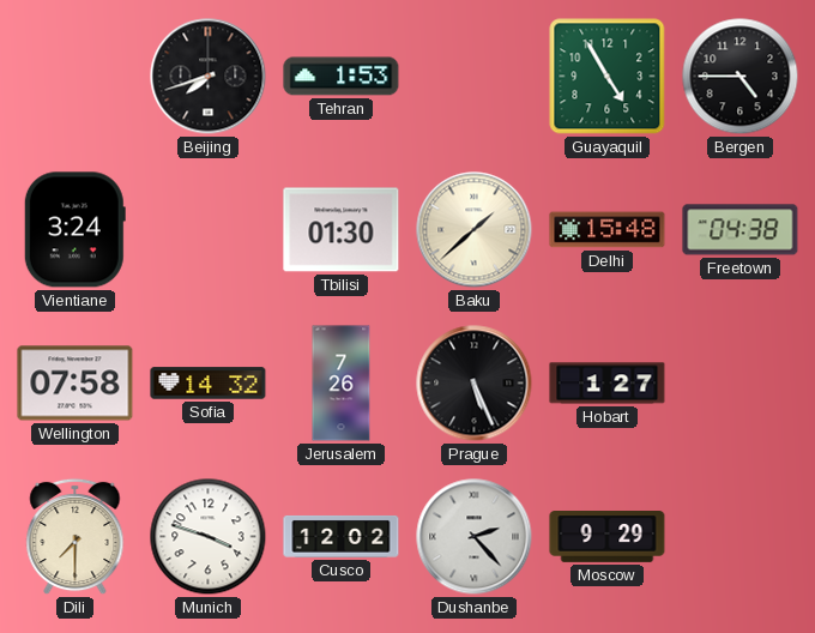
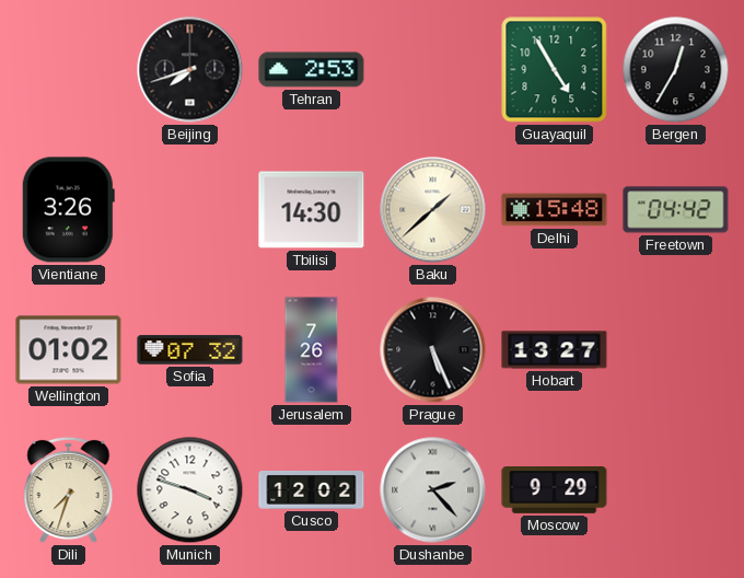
Tehran: 1:53 -> 2:53 (312, 70)
Bergen: 4:45 -> 12:35 (676, 70)
Vientiane: 3:24 -> 3:26 (68, 210)
Tbilisi: 01:30 -> 14:30 (312, 210)
Freetown: 04:38 -> 04:42 (676, 210)
Wellington: 07:58 -> 01:02 (69, 350)
Sofia: 14:32 -> 07:32 (190, 350)
Hobart: 1:27 -> 13:27 (555, 350)
Dili: 7:30 -> 7:33 (69, 490)
